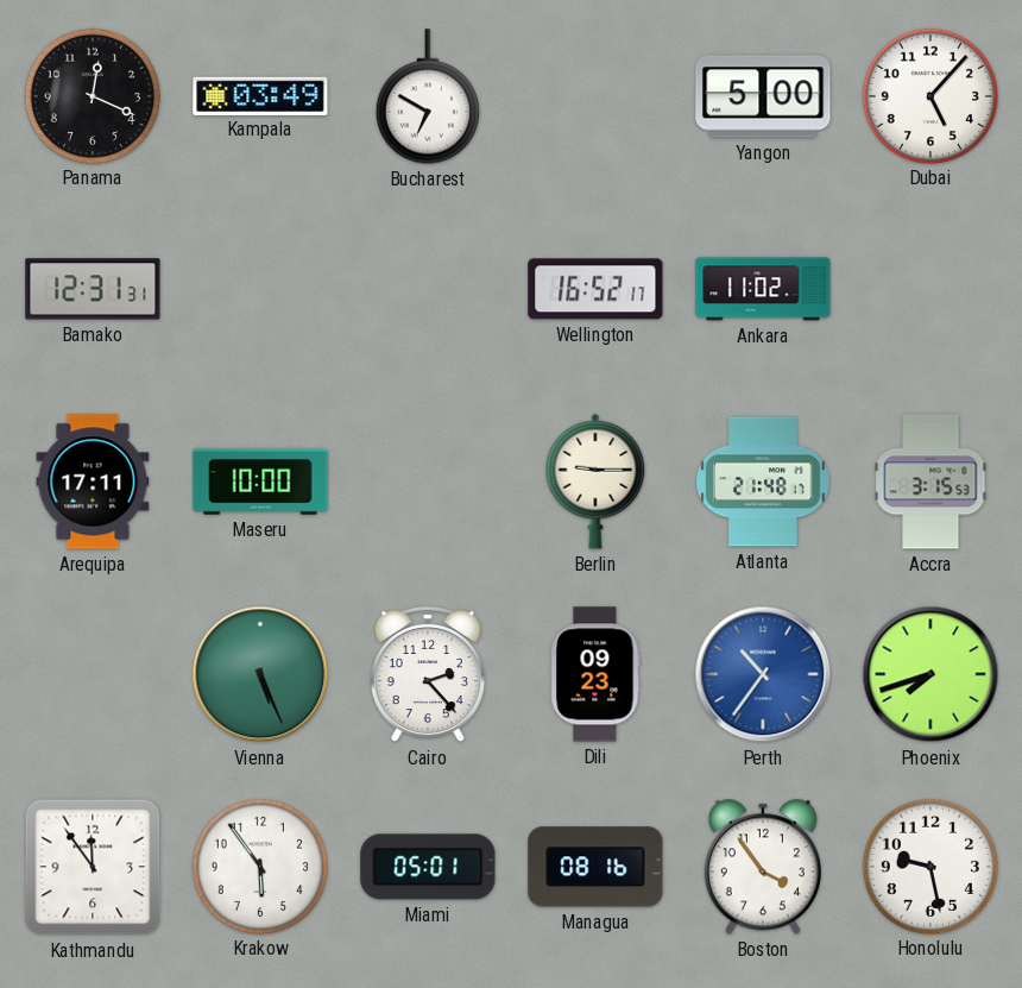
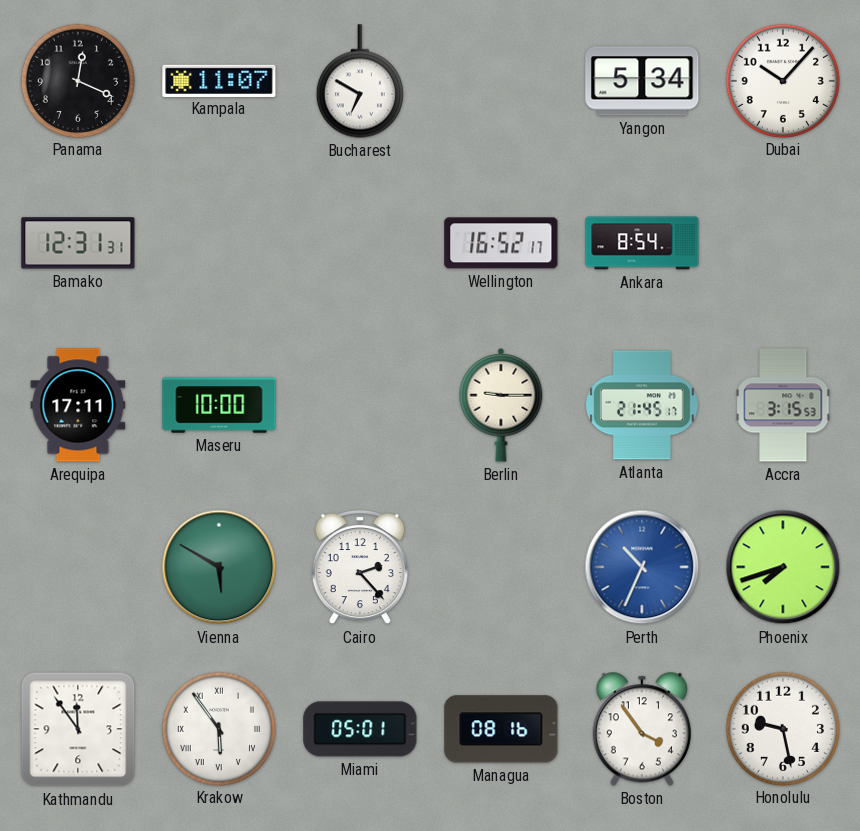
Kampala: 03:49 -> 11:07 (219, 80)
Yangon: 5:00 -> 5:34 (642, 81)
Dubai: 5:07 -> 10:07 (782, 80)
Ankara: 11:02 -> 8:54 (642, 243)
Atlanta: 21:48 -> 21:45 (642, 405)
Vienna: 5:26 -> 5:50 (219, 567)
Dili: 09:23 -> none (595, 674)
Perth: 10:36 -> 10:34 (642, 567)
Krakow numerals: Arabic -> Roman (218, 728)
